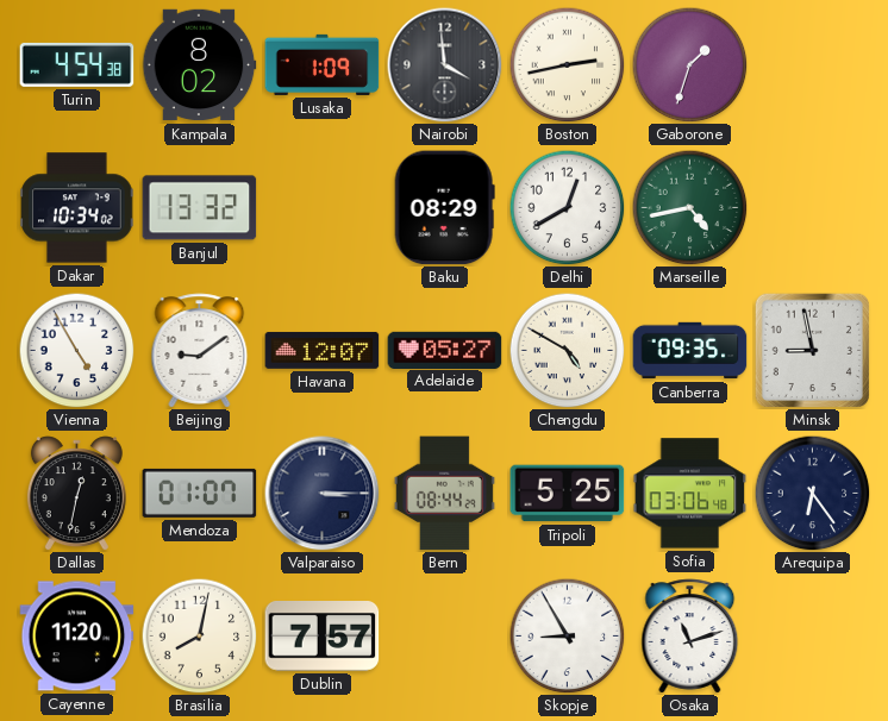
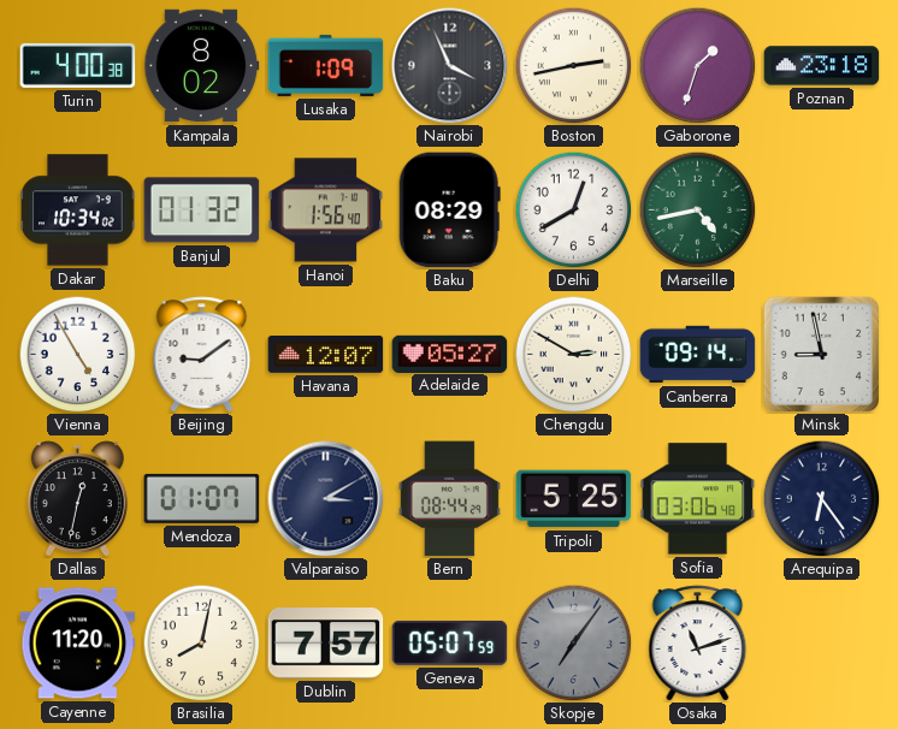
Turin: 4:54 -> 4:00 (78, 65)
Nairobi: 3:59 -> 3:56 (450, 66)
Poznan: none -> 23:18 (822, 66)
Banjul: 13:32 -> 01:32 (202, 211)
Hanoi: none -> 1:56 (326, 211)
Chengdu: 4:50 -> 2:50 (573, 354)
Canberra: 09:35 -> 09:14 (698, 355)
Valparaiso: 3:15 -> 3:10 (326, 499)
Geneva: none -> 05:07 (450, 642)
Skopje: 8:55 -> 7:06 (573, 642)
Skopje dial: white -> grey (573, 642)
